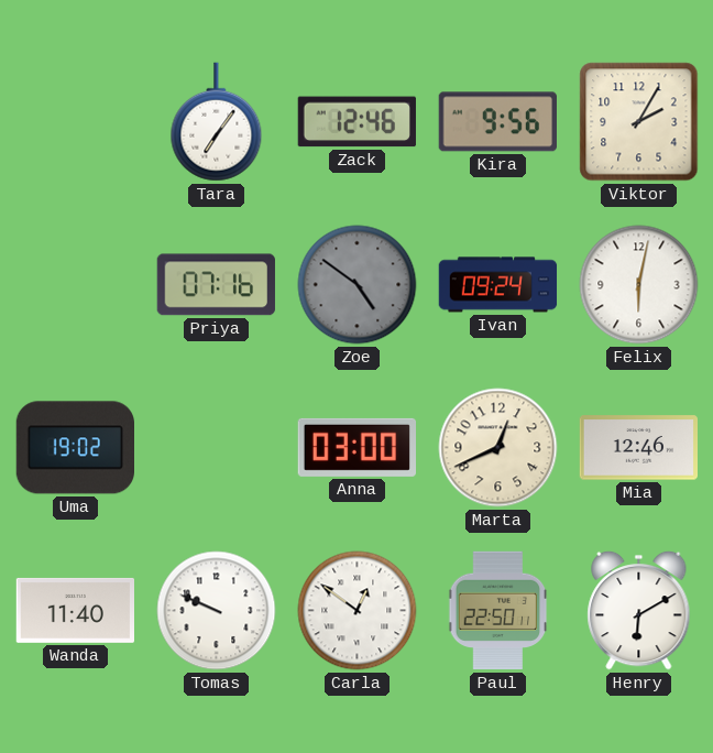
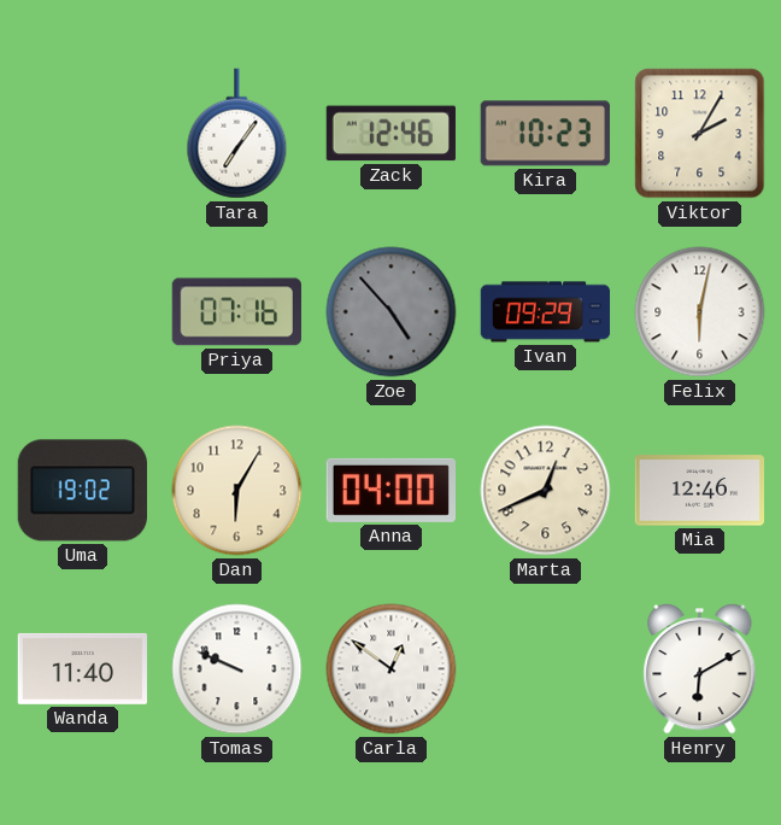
Kira: 9:56 -> 10:23 (545, 134)
Zoe: 4:51 -> 4:53 (392, 312)
Ivan: 09:24 -> 09:29 (546, 312)
Dan: none -> 6:05 (237, 491)
Anna: 03:00 -> 04:00 (390, 490)
Paul: 22:50 -> none (498, 611)
